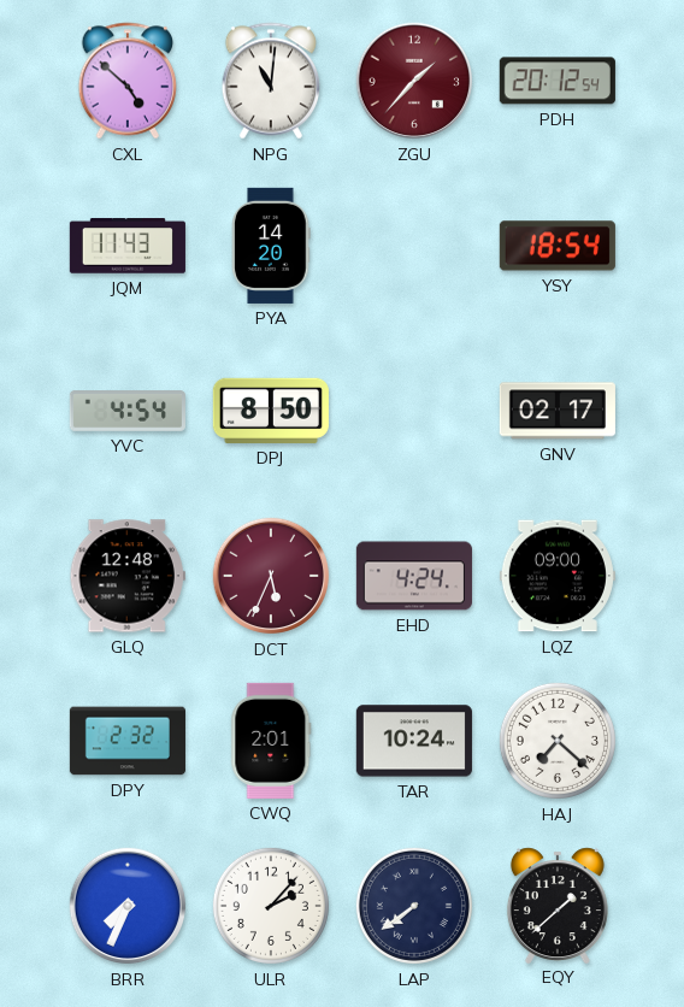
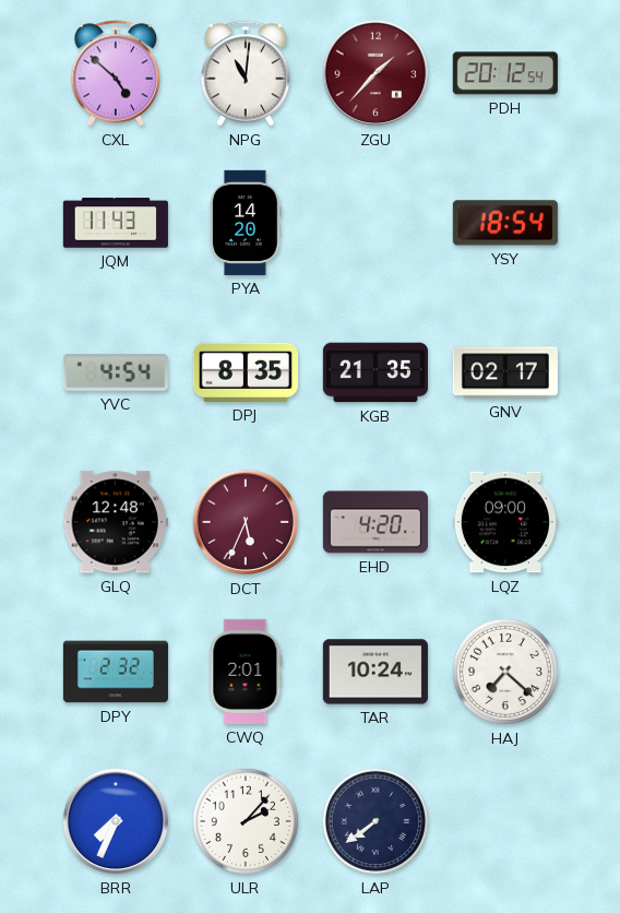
DPJ: 8:50 -> 8:35 (246, 372)
KGB: none -> 21:35 (375, 372)
EHD: 4:24 -> 4:20 (375, 522)
EQY: 1:38 -> none (558, 905)
